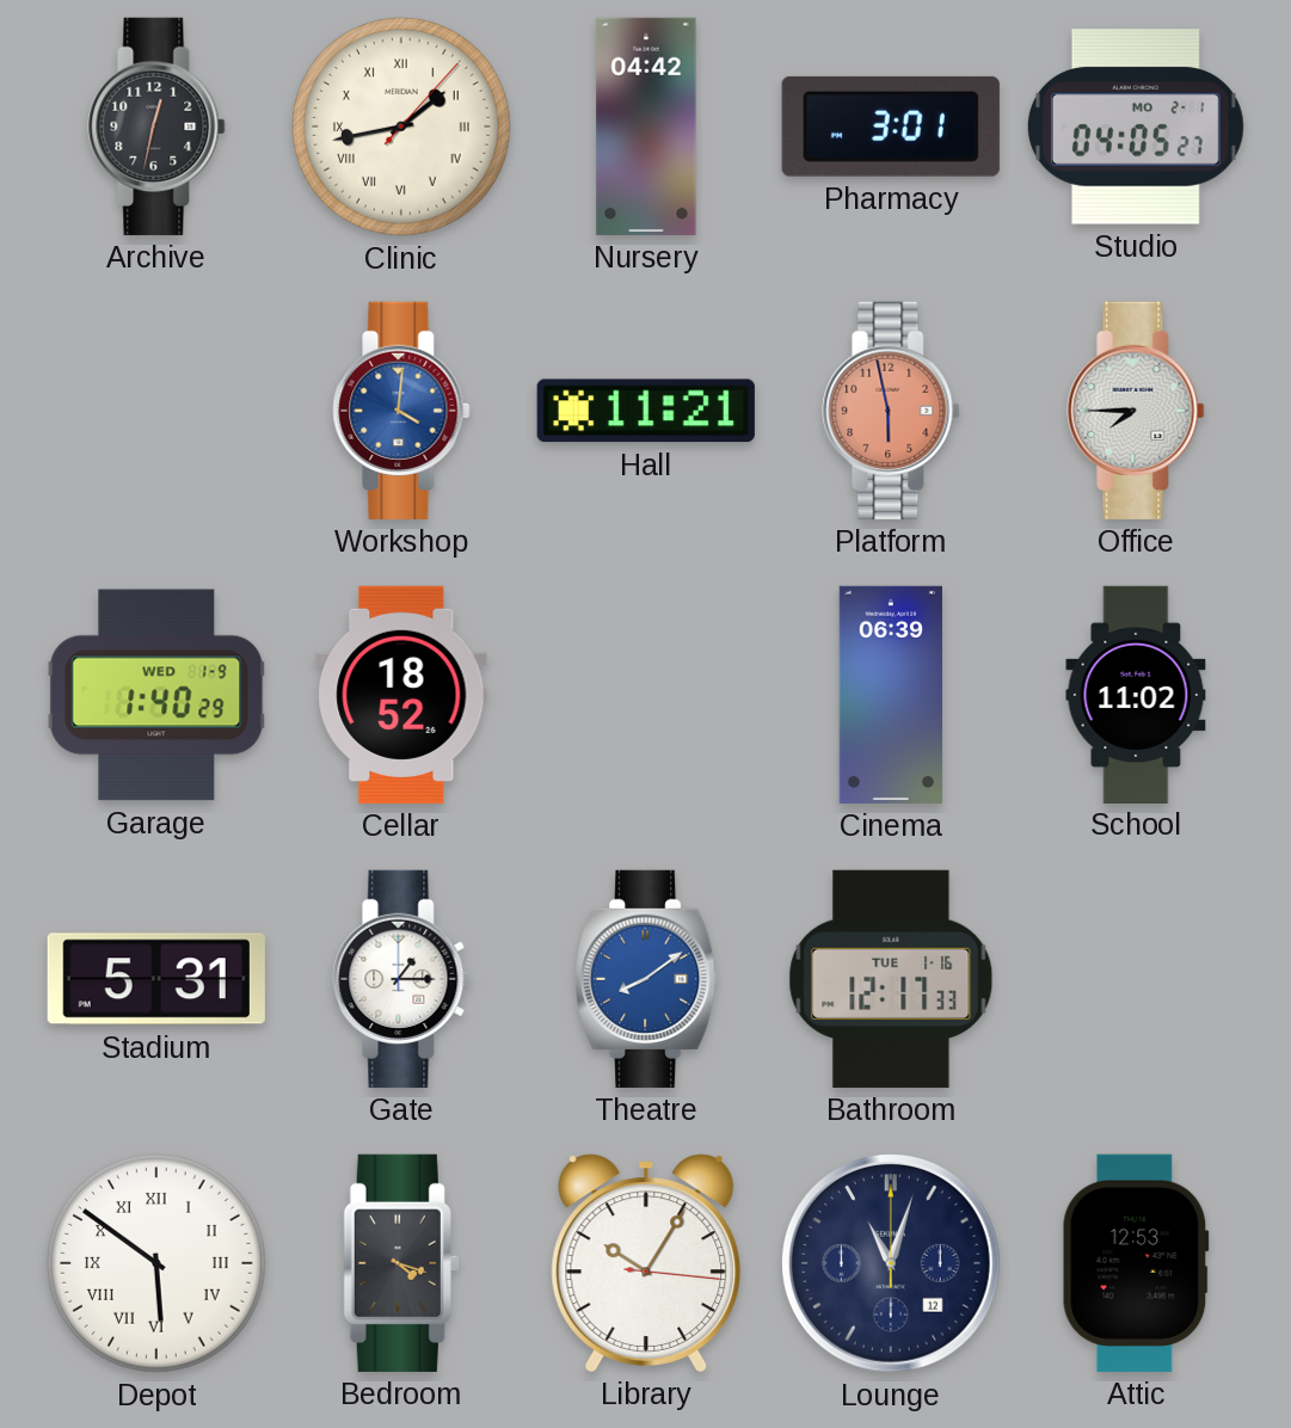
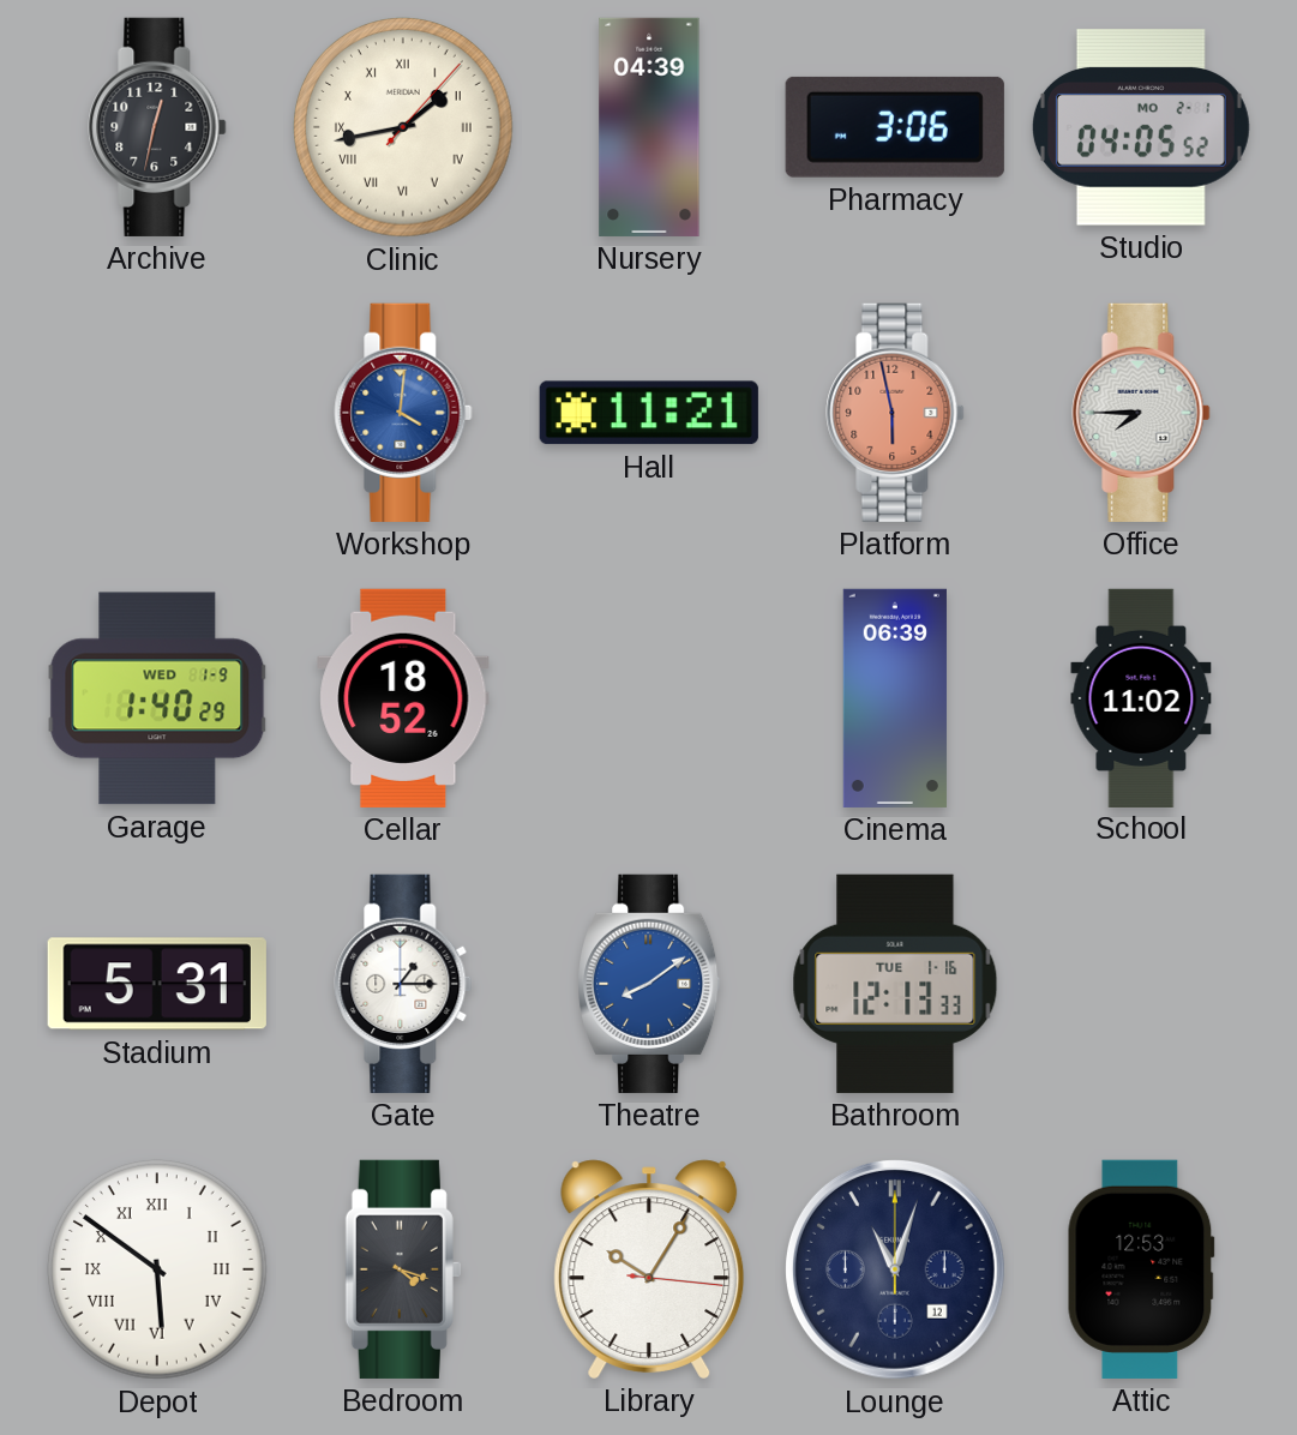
Nursery: 04:42 -> 04:39 (649, 127)
Pharmacy: 3:01 -> 3:06 (895, 127)
Studio: 04:05:27 -> 04:05:52 (1141, 127)
Bathroom: 12:17 -> 12:13 (895, 984)
